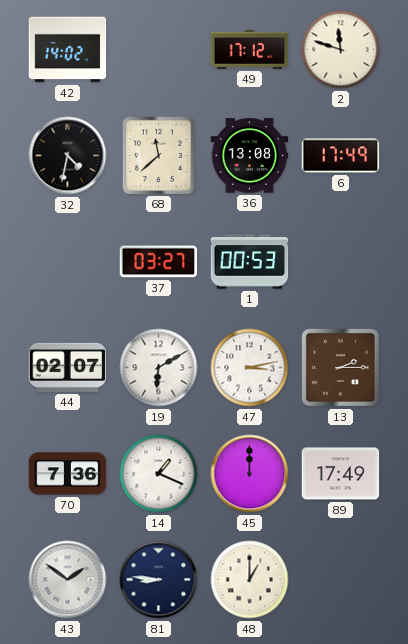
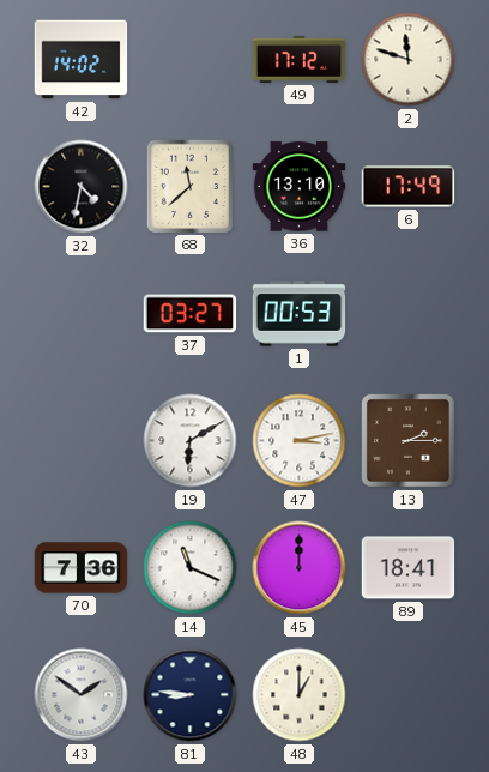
36: 13:08 -> 13:10 (300, 187)
44: 02:07 -> none (68, 367)
14: 1:19 -> 11:19 (191, 568)
89: 17:49 -> 18:41 (409, 568)
